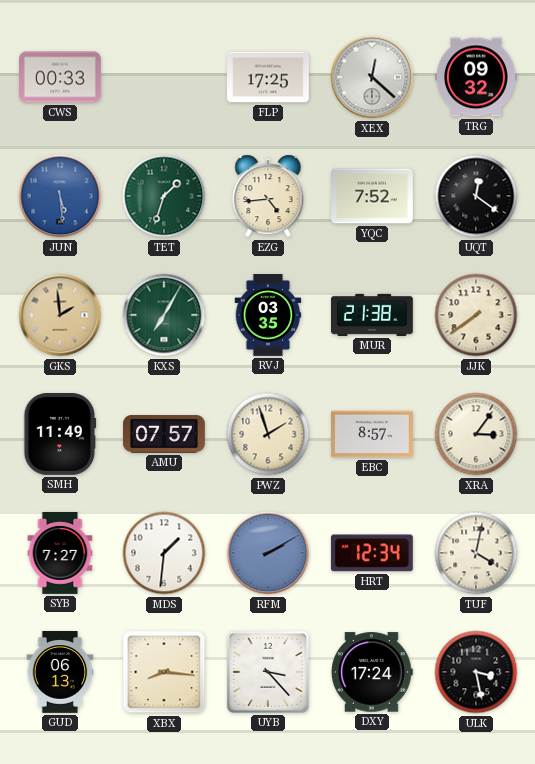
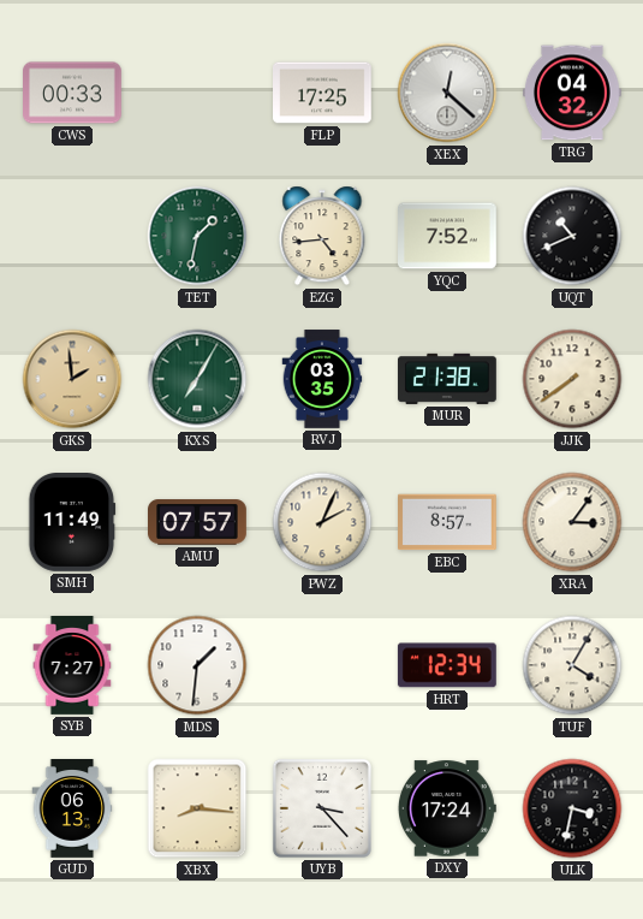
TRG: 09:32 -> 04:32 (573, 93)
JUN: 5:29 -> none (60, 196)
TET: 1:33 -> 1:32 (197, 236)
UQT: 12:21 -> 10:41 (572, 236)
PWZ: 1:57 -> 2:04 (322, 522)
RFM: 2:10 -> none (268, 553)
TUF: 4:02 -> 4:05 (572, 665)
ULK: 3:28 -> 3:32 (572, 808)
